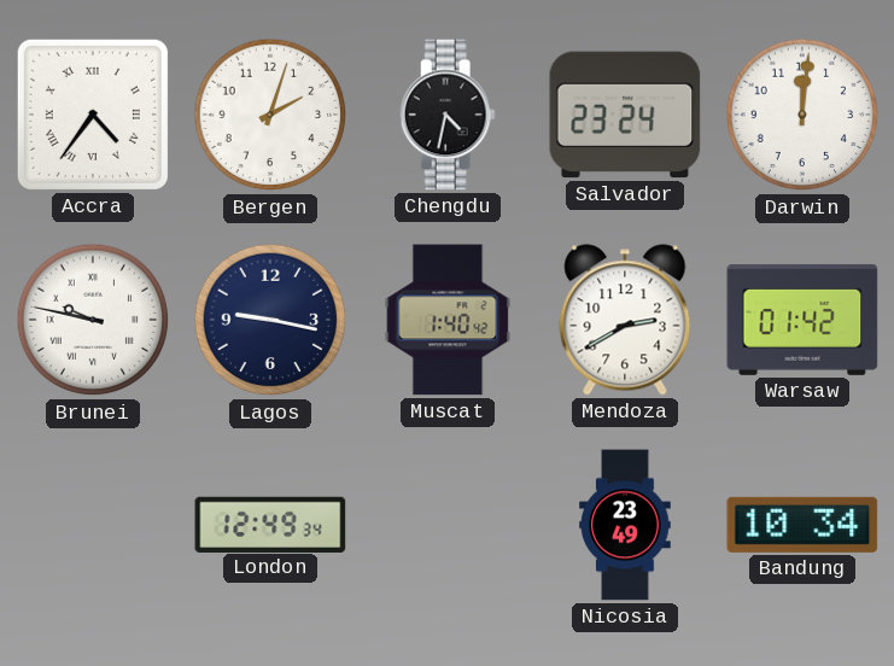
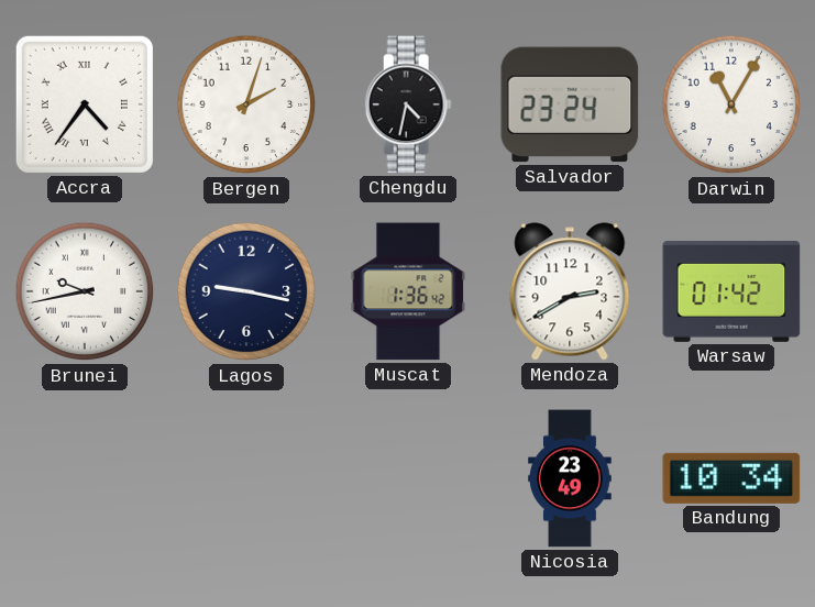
Darwin: 12:01 -> 11:05 (731, 104)
Brunei: 9:47 -> 9:43 (85, 291)
Muscat: 1:40 -> 1:36 (408, 291)
London: 12:49 -> none (270, 524)
